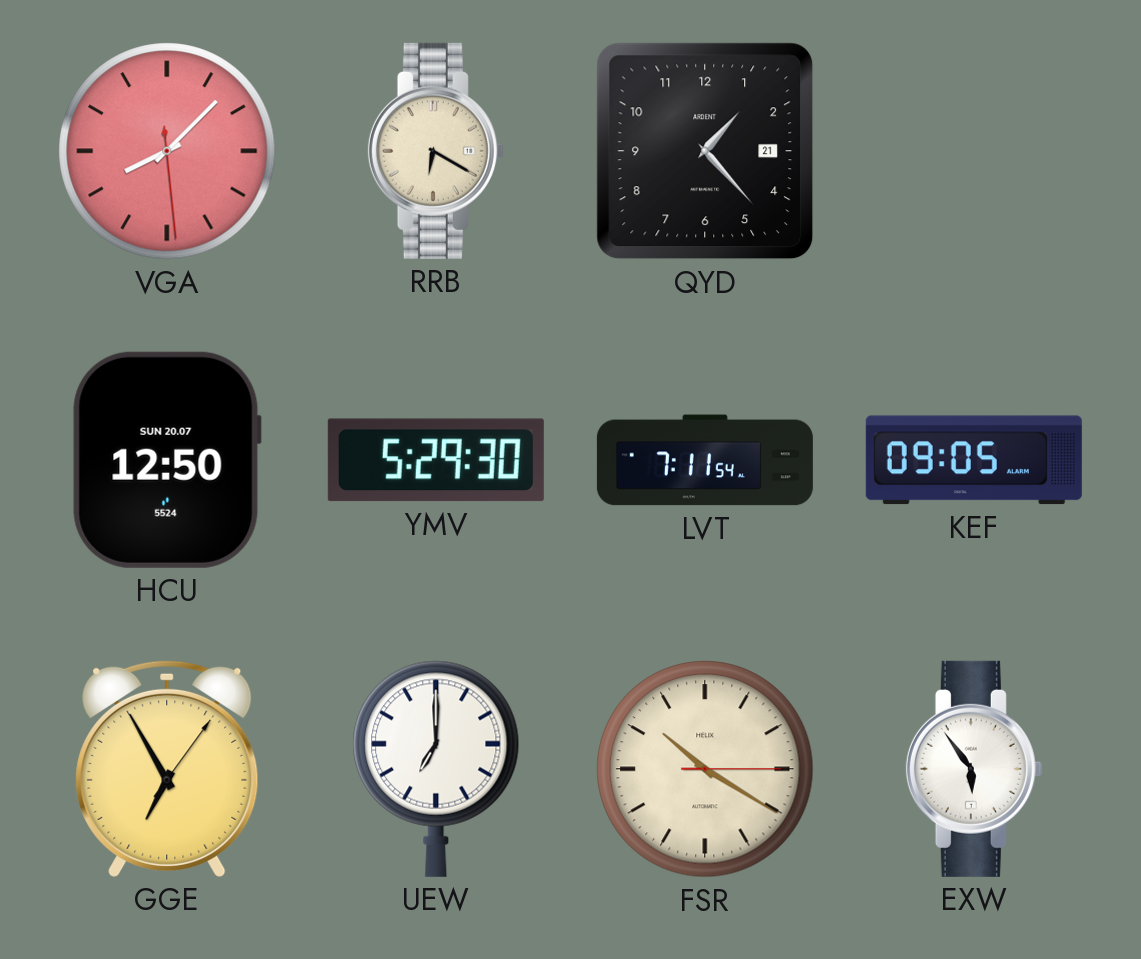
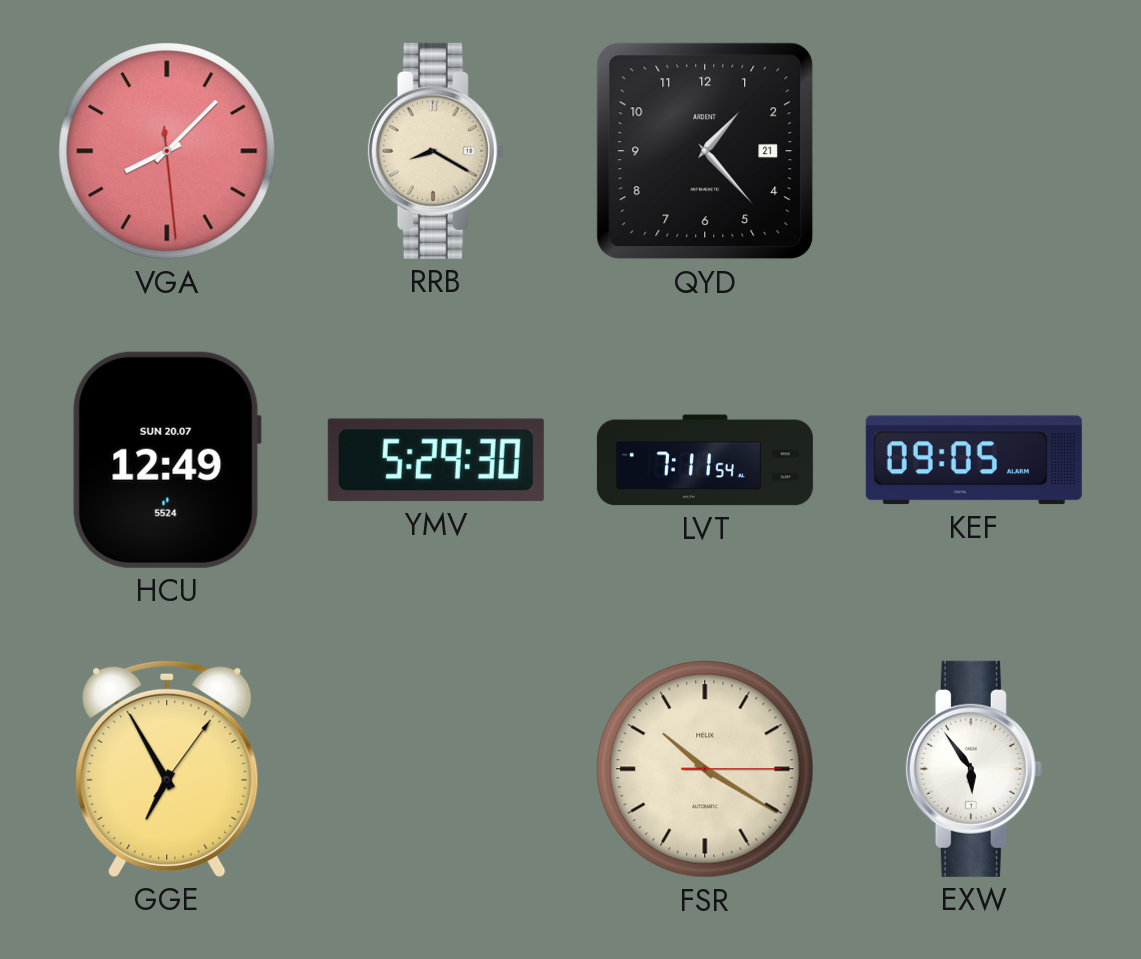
RRB: 6:20 -> 8:20 (436, 151)
HCU: 12:50 -> 12:49 (167, 460)
UEW: 7:00 -> none (436, 769)
